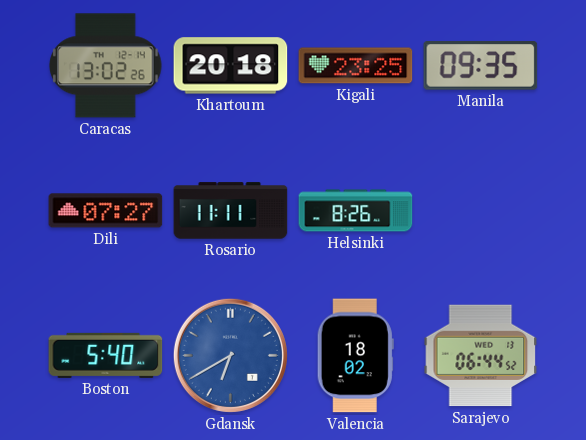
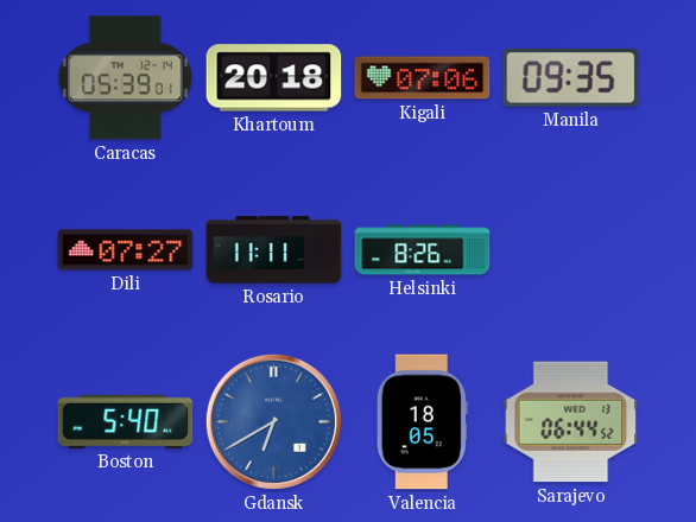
Caracas: 13:02 -> 05:39 (126, 78)
Kigali: 23:25 -> 07:06 (423, 78)
Valencia: 18:02 -> 18:05 (422, 422)
